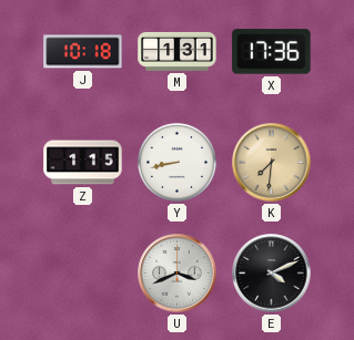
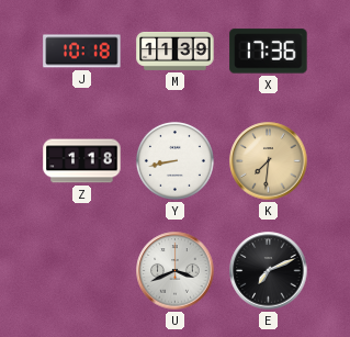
M: 1:31 -> 11:39 (176, 50)
Z: 1:15 -> 1:18 (82, 161)
E: 4:11 -> 7:11 (269, 271)
